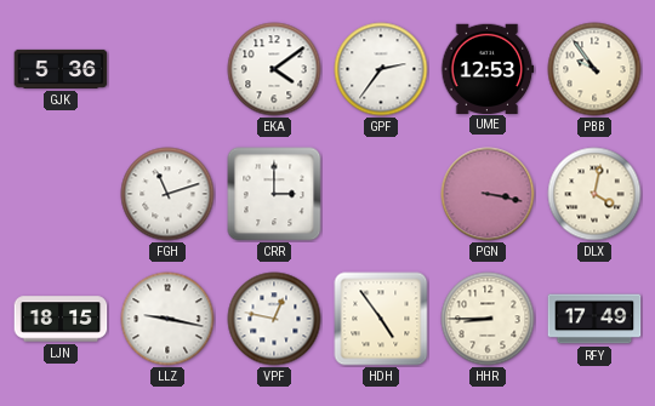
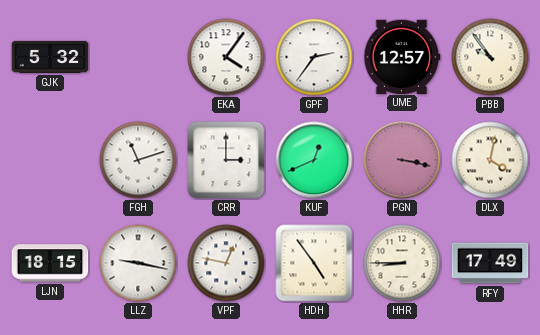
GJK: 5:36 -> 5:32 (50, 57)
EKA: 4:09 -> 4:06 (226, 57)
UME: 12:53 -> 12:57 (402, 56)
KUF: none -> 12:41 (314, 160)
